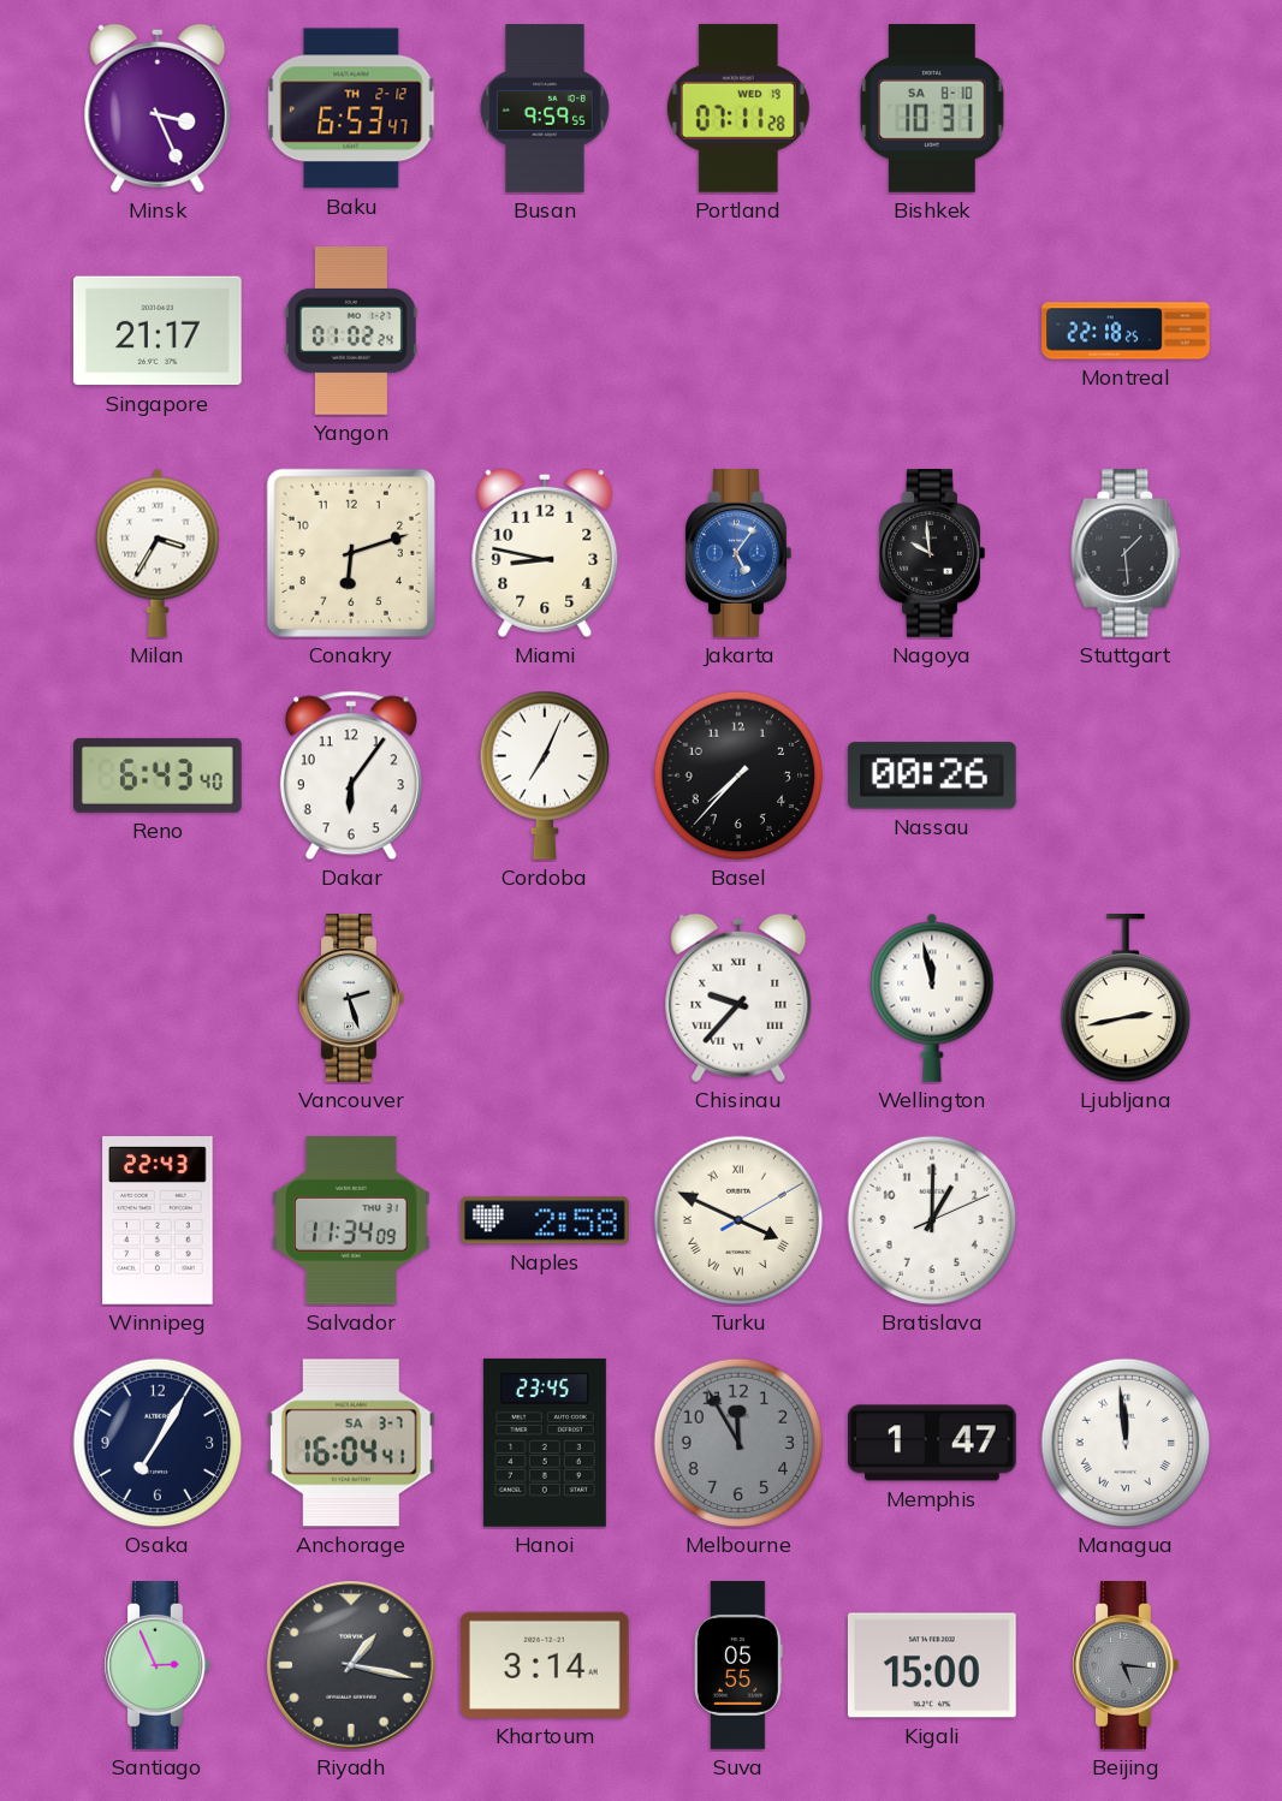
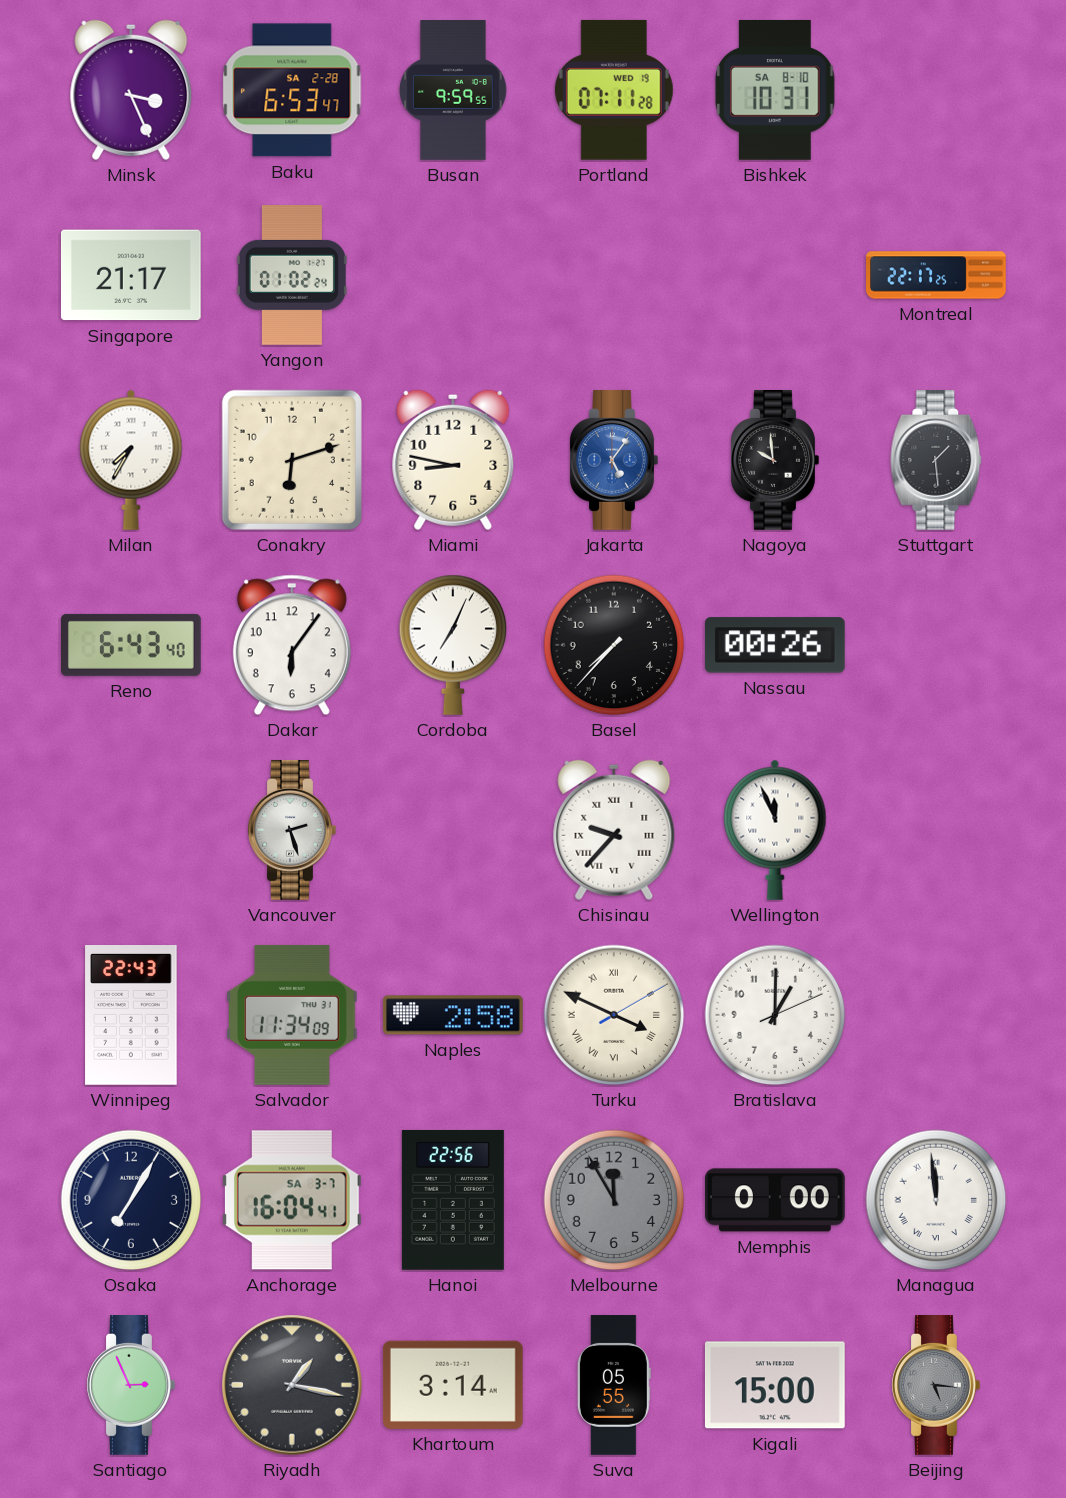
Baku date: TH 2-12 -> SA 2-28 (292, 90)
Montreal: 22:18 -> 22:17 (936, 275)
Milan: 3:35 -> 7:35 (131, 460)
Wellington: 11:58 -> 11:56 (775, 830)
Ljubljana: 2:43 -> none (1126, 998)
Hanoi: 23:45 -> 22:56 (453, 1200)
Memphis: 1:47 -> 0:00 (776, 1200)
